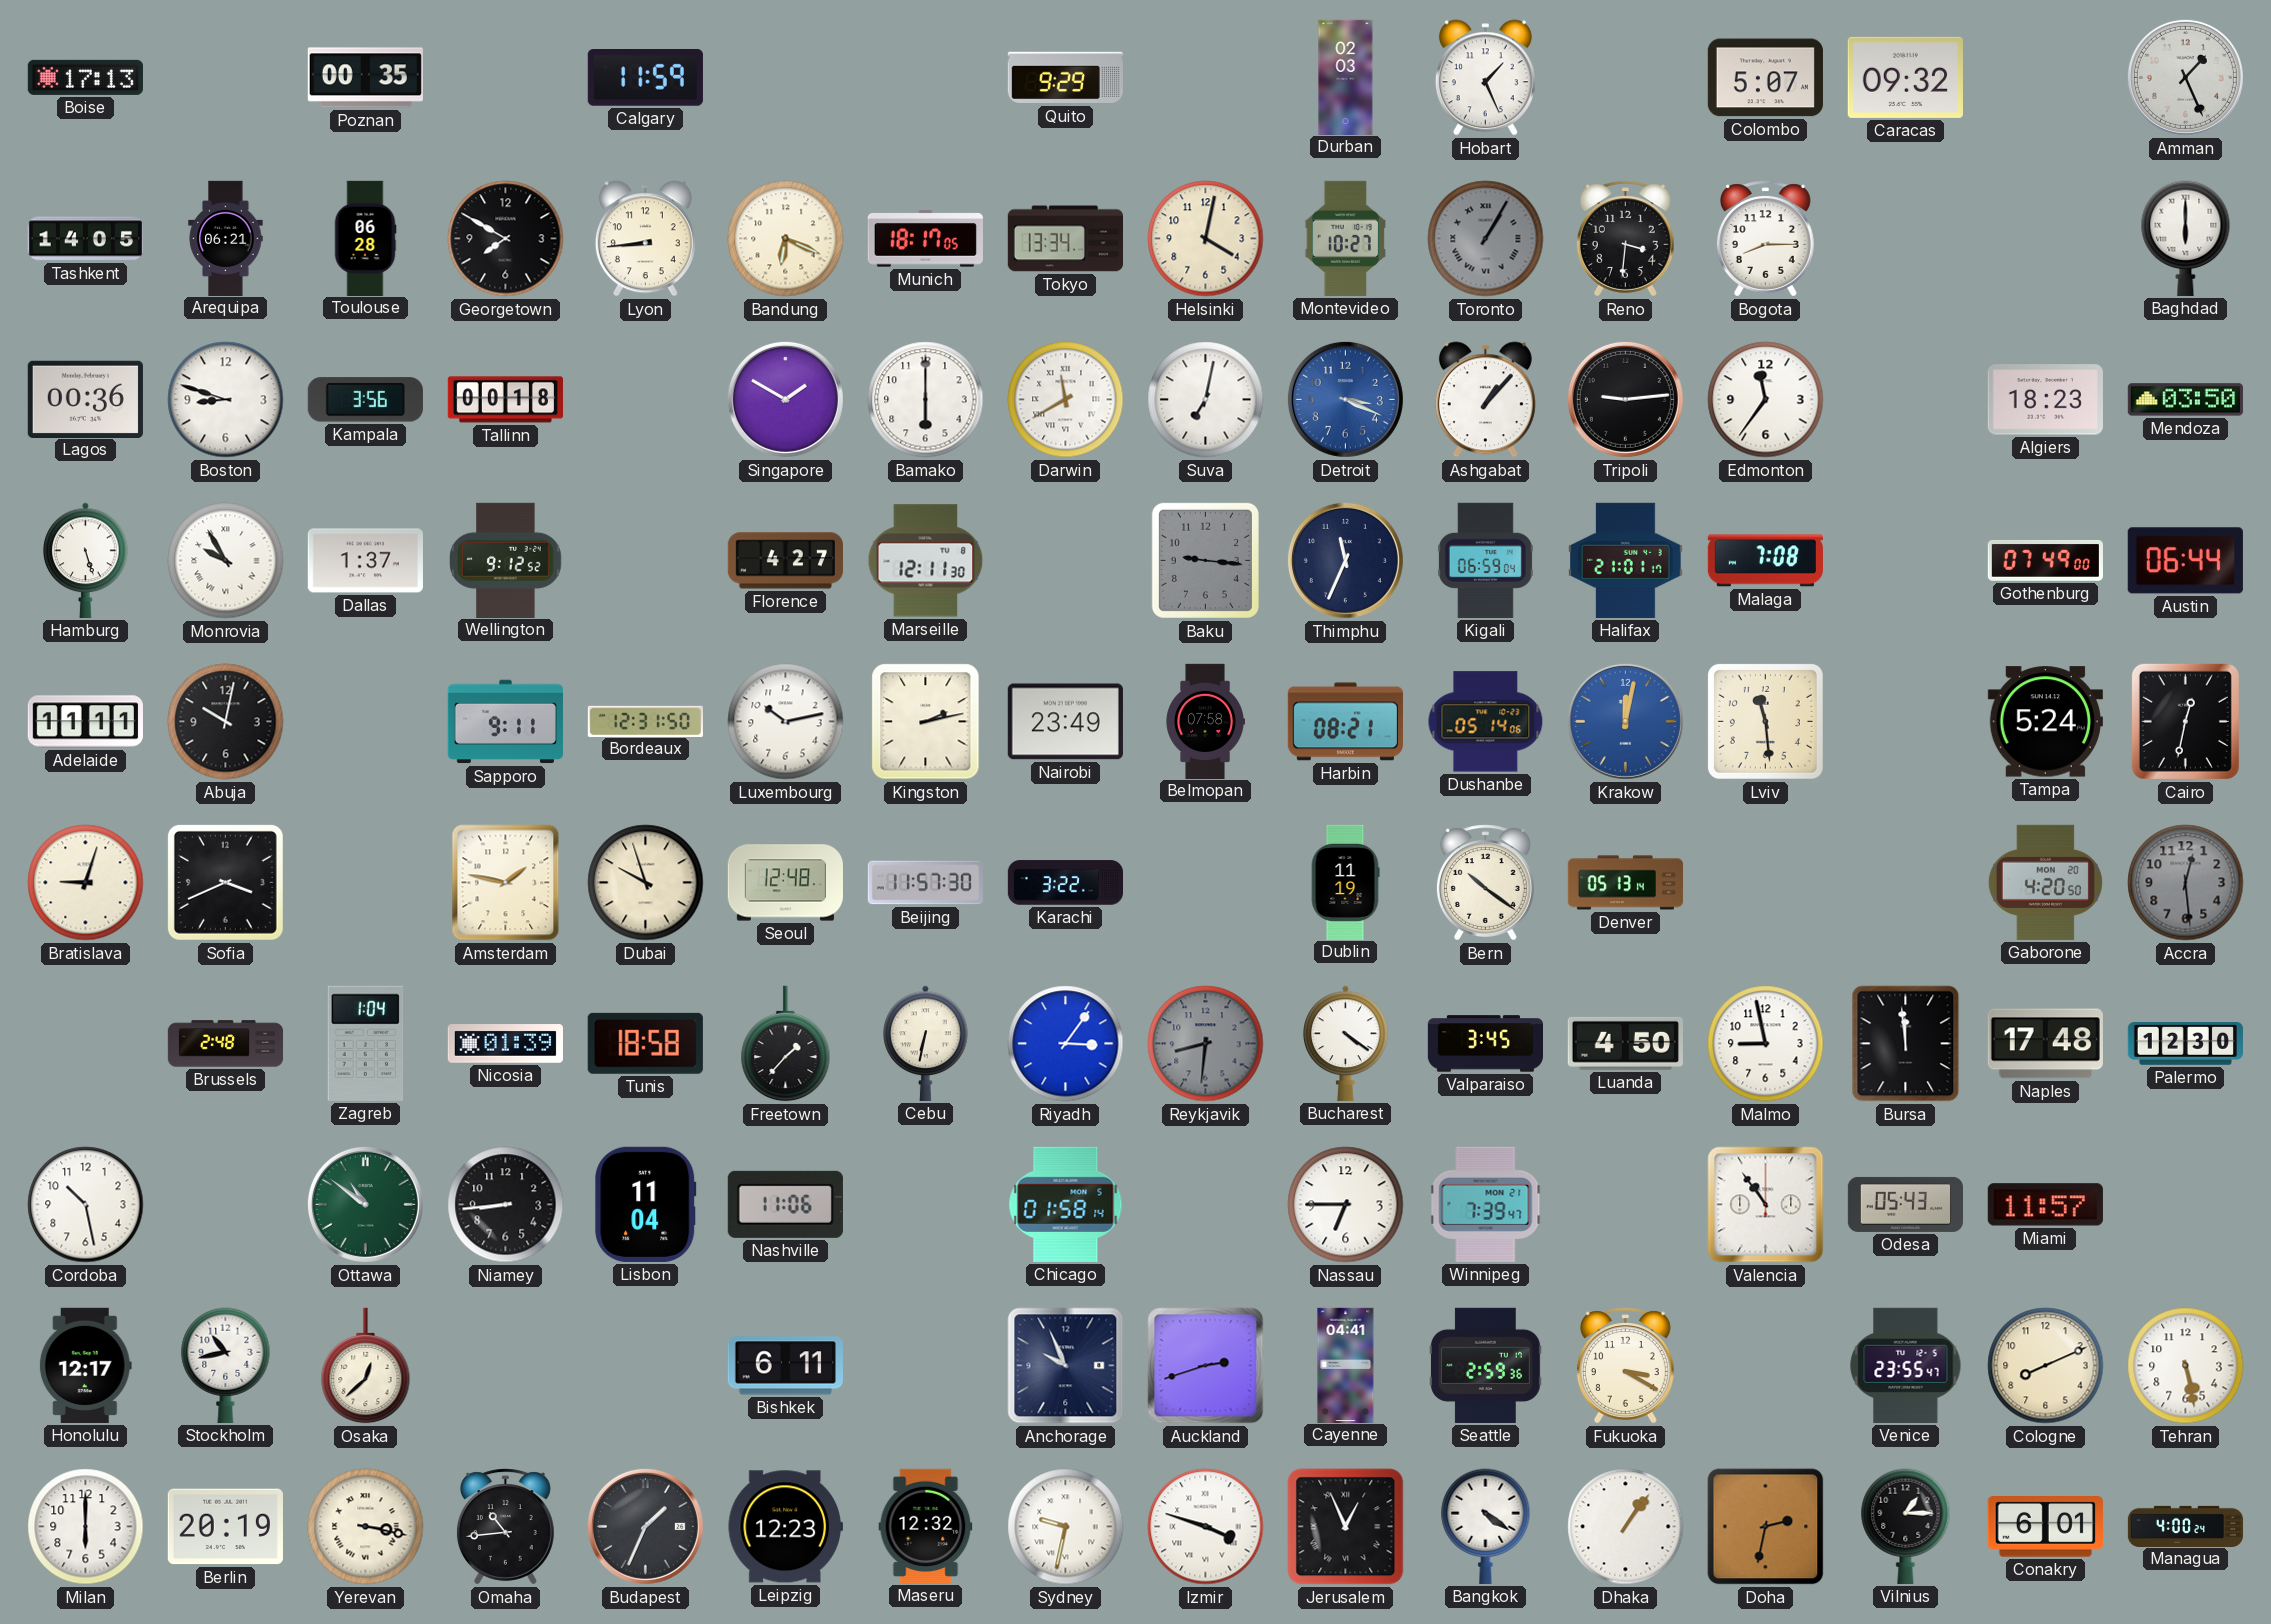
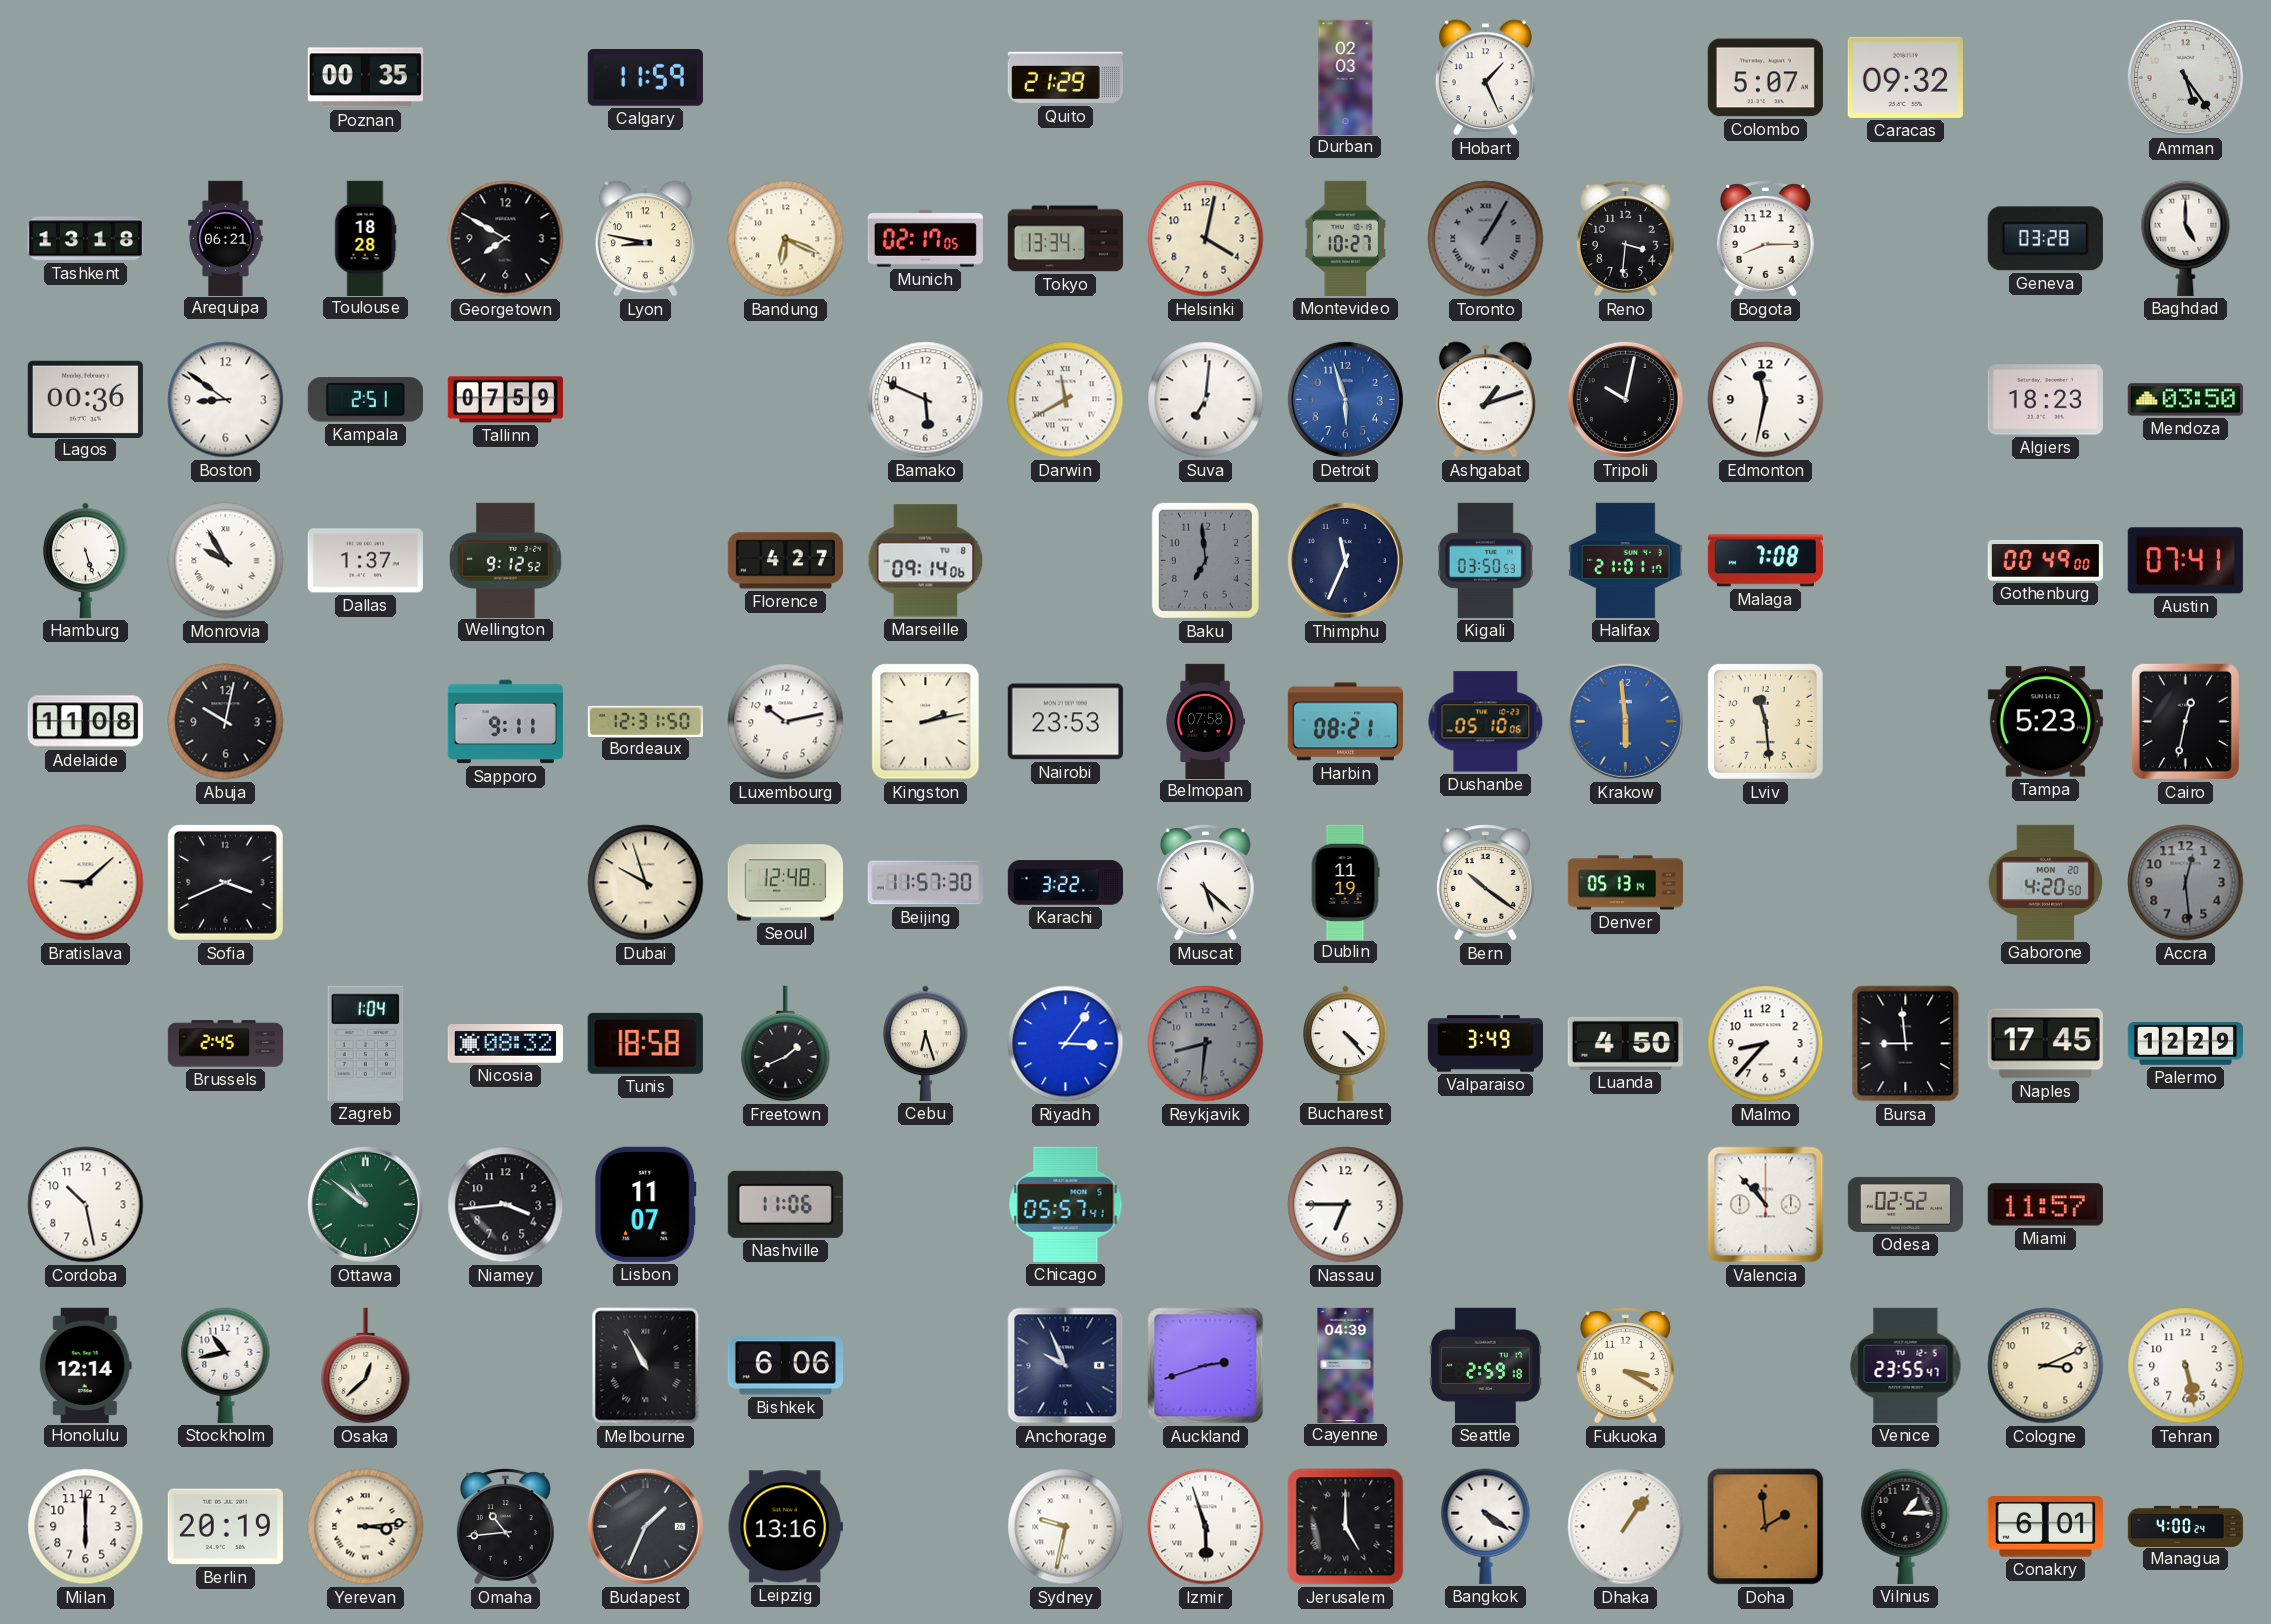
Boise: 17:13 -> none (85, 77)
Quito: 9:29 -> 21:29 (1065, 78)
Amman: 1:26 -> 5:24 (2185, 77)
Tashkent: 14:05 -> 13:18 (85, 239)
Toulouse: 06:28 -> 18:28 (365, 238)
Lyon: 8:44 -> 8:47 (645, 239)
Munich: 18:17 -> 02:17 (925, 239)
Geneva: none -> 03:28 (2045, 239)
Baghdad: 6:00 -> 5:00 (2186, 238)
Boston: 8:48 -> 8:51 (226, 400)
Kampala: 3:56 -> 2:51 (365, 400)
Tallinn: 00:18 -> 07:59 (505, 400)
Singapore: 1:50 -> none (785, 399)
Bamako: 6:00 -> 5:49 (926, 400)
Suva: 7:02 -> 7:01 (1206, 400)
Detroit: 3:19 -> 5:57 (1345, 399)
Ashgabat: 1:07 -> 1:12 (1485, 400)
Tripoli: 9:14 -> 10:02 (1625, 399)
Edmonton: 11:36 -> 11:32 (1766, 400)
Marseille: 12:11 -> 09:14 (926, 561)
Baku: 9:16 -> 6:59 (1205, 560)
Kigali: 06:59 -> 03:50 (1485, 560)
Gothenburg: 07:49 -> 00:49 (2045, 560)
Austin: 06:44 -> 07:41 (2185, 561)
Adelaide: 11:11 -> 11:08 (85, 722)
Nairobi: 23:49 -> 23:53 (1065, 722)
Dushanbe: 05:14 -> 05:10 (1486, 722)
Krakow: 12:02 -> 5:59 (1625, 721)
Tampa: 5:24 -> 5:23 (2045, 722)
Bratislava: 9:03 -> 9:08 (86, 883)
Amsterdam: 1:47 -> none (506, 883)
Muscat: none -> 5:22 (1205, 883)
Brussels: 2:48 -> 2:45 (226, 1044)
Nicosia: 01:39 -> 08:32 (505, 1044)
Freetown: 1:37 -> 1:41 (786, 1044)
Cebu: 6:32 -> 6:27 (926, 1043)
Bucharest: 4:21 -> 4:23 (1346, 1043)
Valparaiso: 3:45 -> 3:49 (1485, 1044)
Malmo: 8:58 -> 8:37 (1766, 1044)
Bursa: 11:59 -> 8:59 (1906, 1044)
Naples: 17:48 -> 17:45 (2045, 1044)
Palermo: 12:30 -> 12:29 (2185, 1044)
Niamey: 8:44 -> 3:44 (506, 1205)
Lisbon: 11:04 -> 11:07 (646, 1204)
Chicago: 01:58 -> 05:57 (1066, 1204)
Winnipeg: 7:39 -> none (1486, 1204)
Valencia: 10:54 -> 10:53 (1766, 1205)
Odesa: 05:43 -> 02:52 (1905, 1204)
Honolulu: 12:17 -> 12:14 (85, 1365)
Melbourne: none -> 10:55 (646, 1366)
Bishkek: 6:11 -> 6:06 (785, 1366)
Cayenne: 04:41 -> 04:39 (1346, 1365)
Seattle: 2:59:36 -> 2:59:18 (1486, 1365)
Cologne: 8:11 -> 3:11 (2046, 1366)
Yerevan: 3:17 -> 3:14 (366, 1527)
Leipzig: 12:23 -> 13:16 (785, 1527)
Maseru: 12:32 -> none (926, 1526)
Izmir: 3:48 -> 5:57 (1206, 1527)
Jerusalem: 12:56 -> 5:00 (1346, 1527)
Doha: 2:32 -> 1:59 (1766, 1527)
